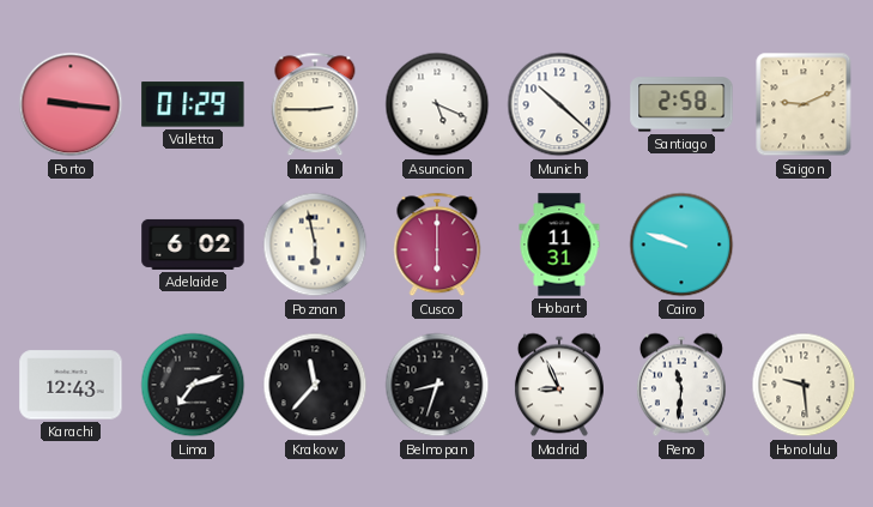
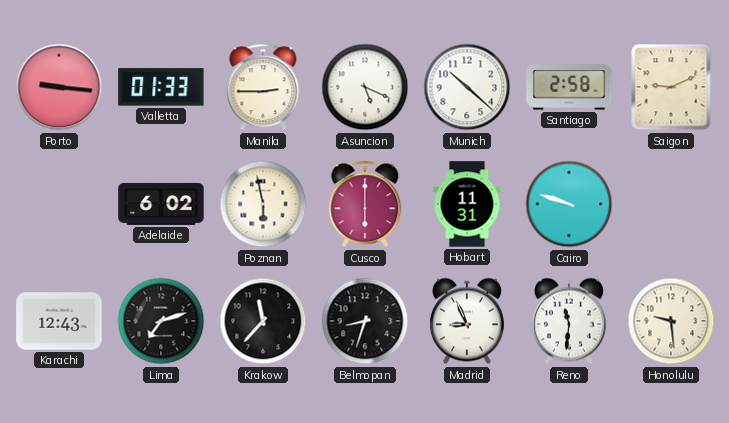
Valletta: 01:29 -> 01:33 (161, 87)
